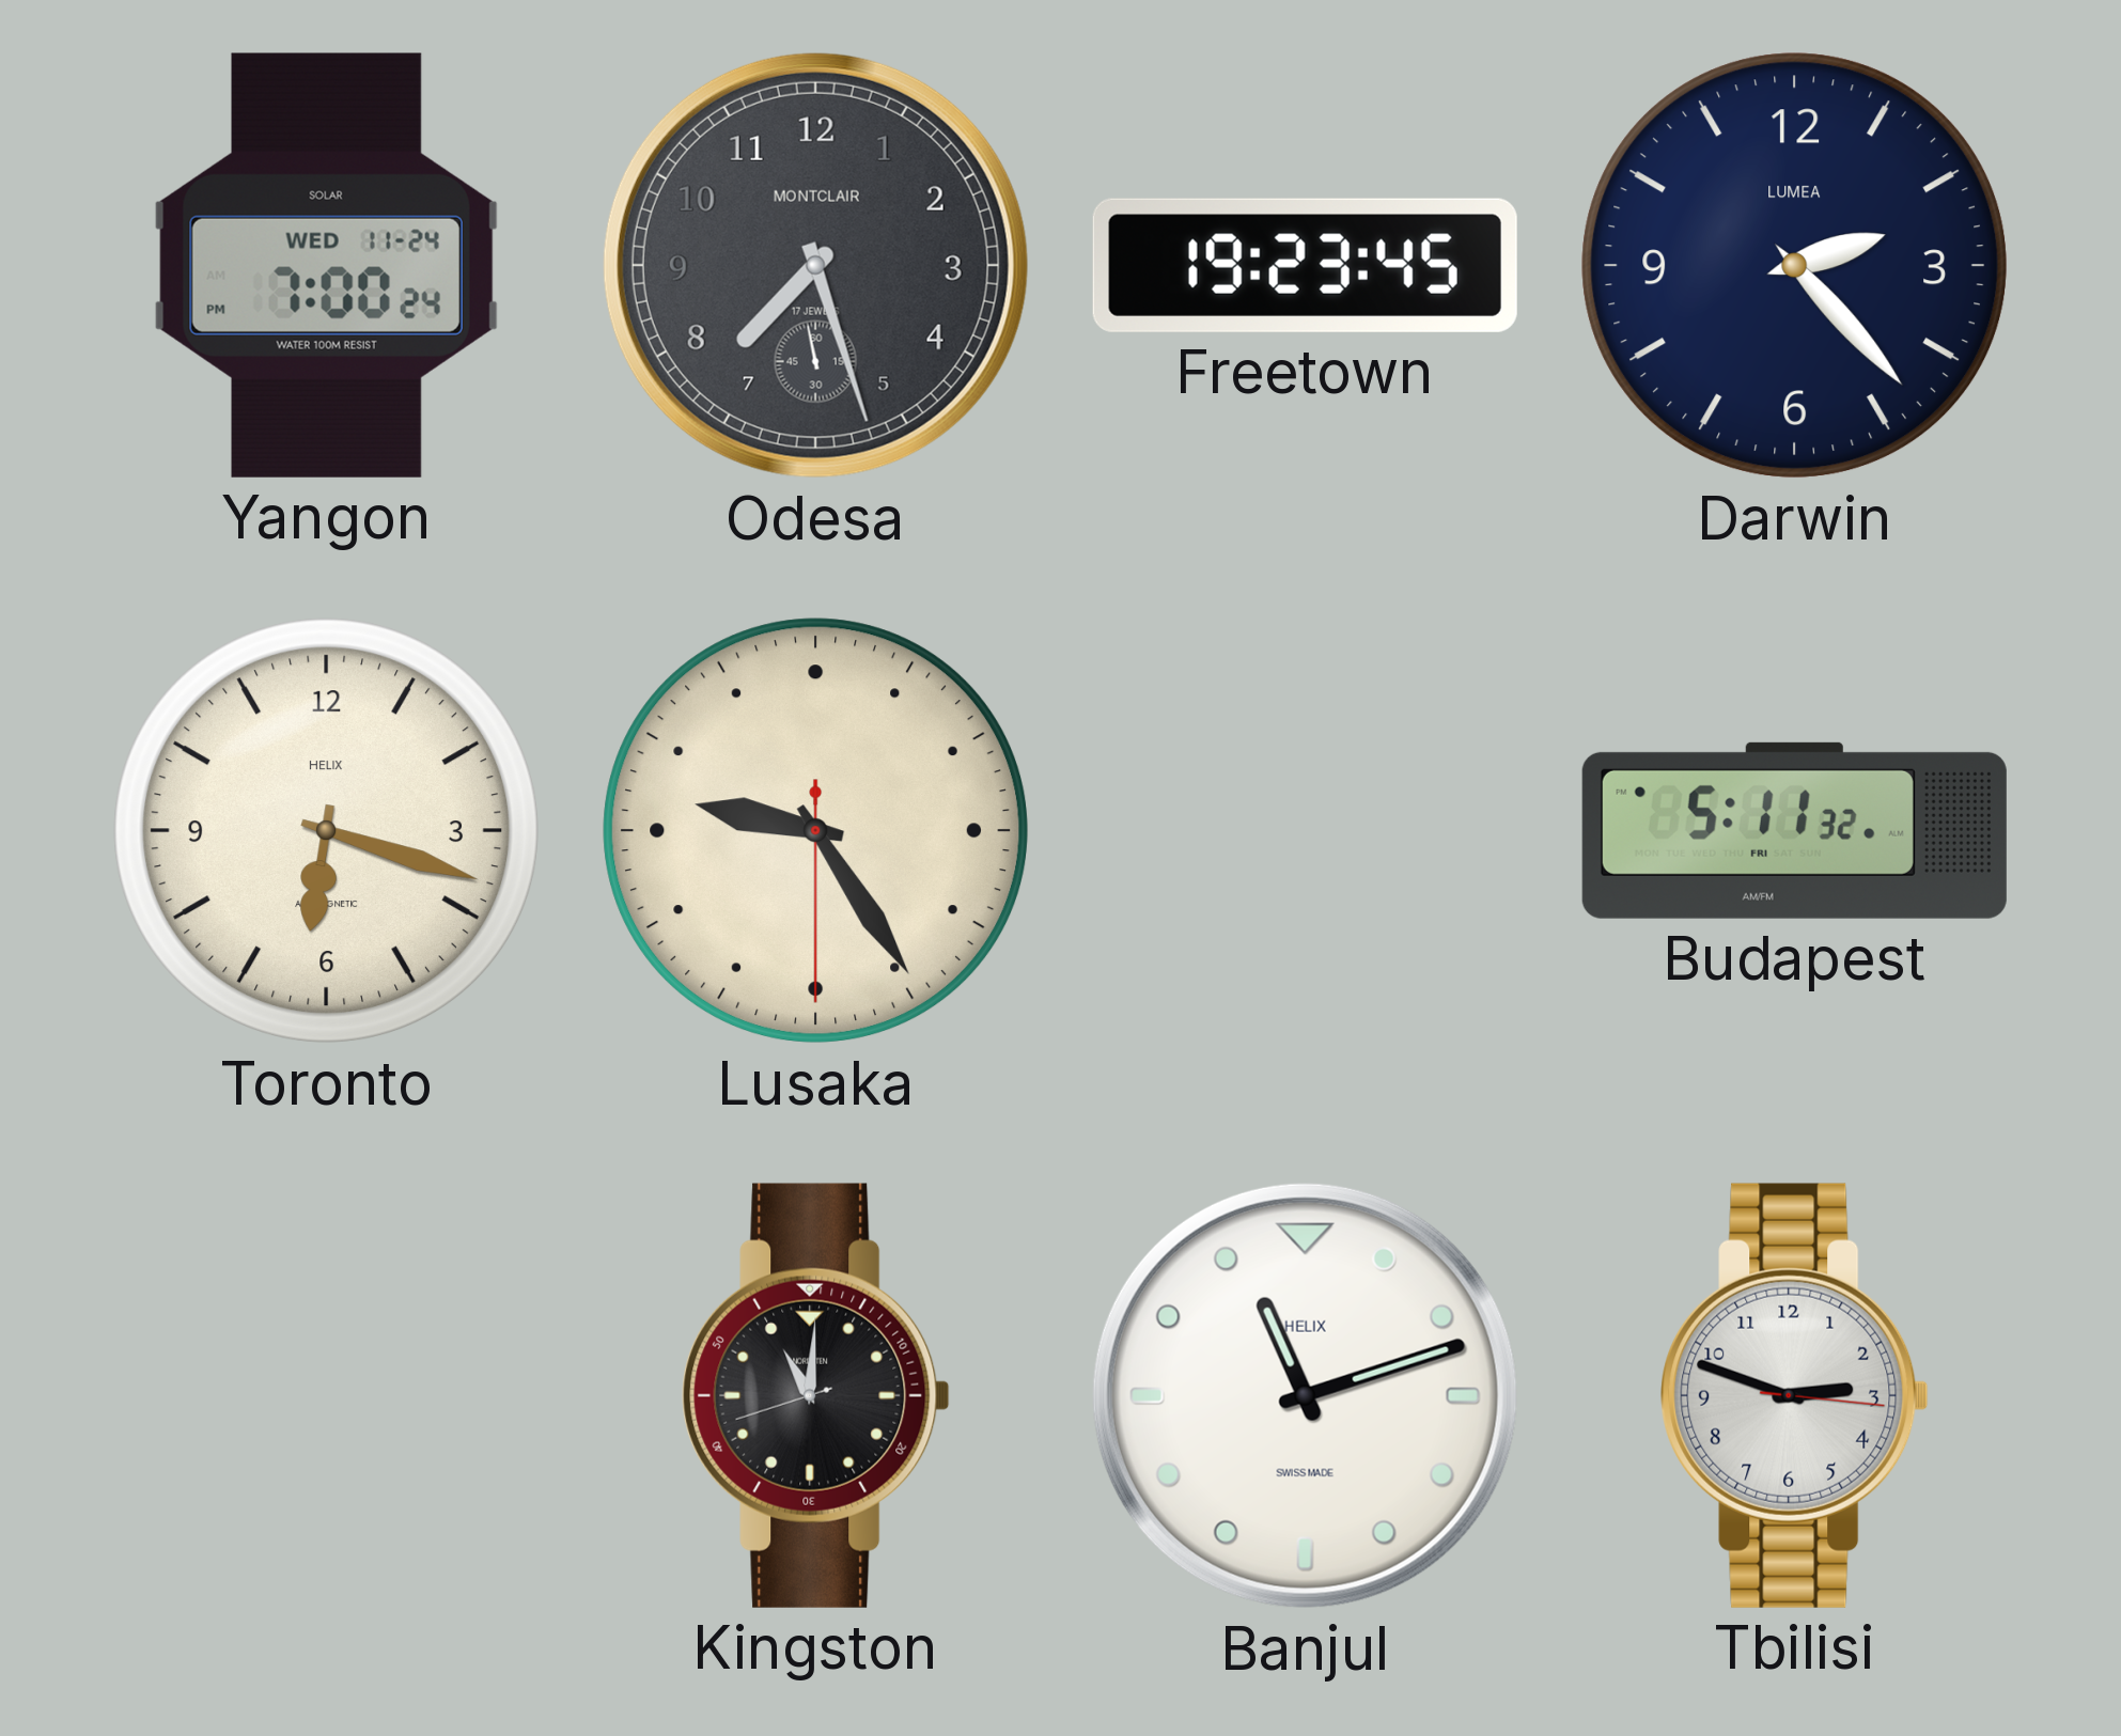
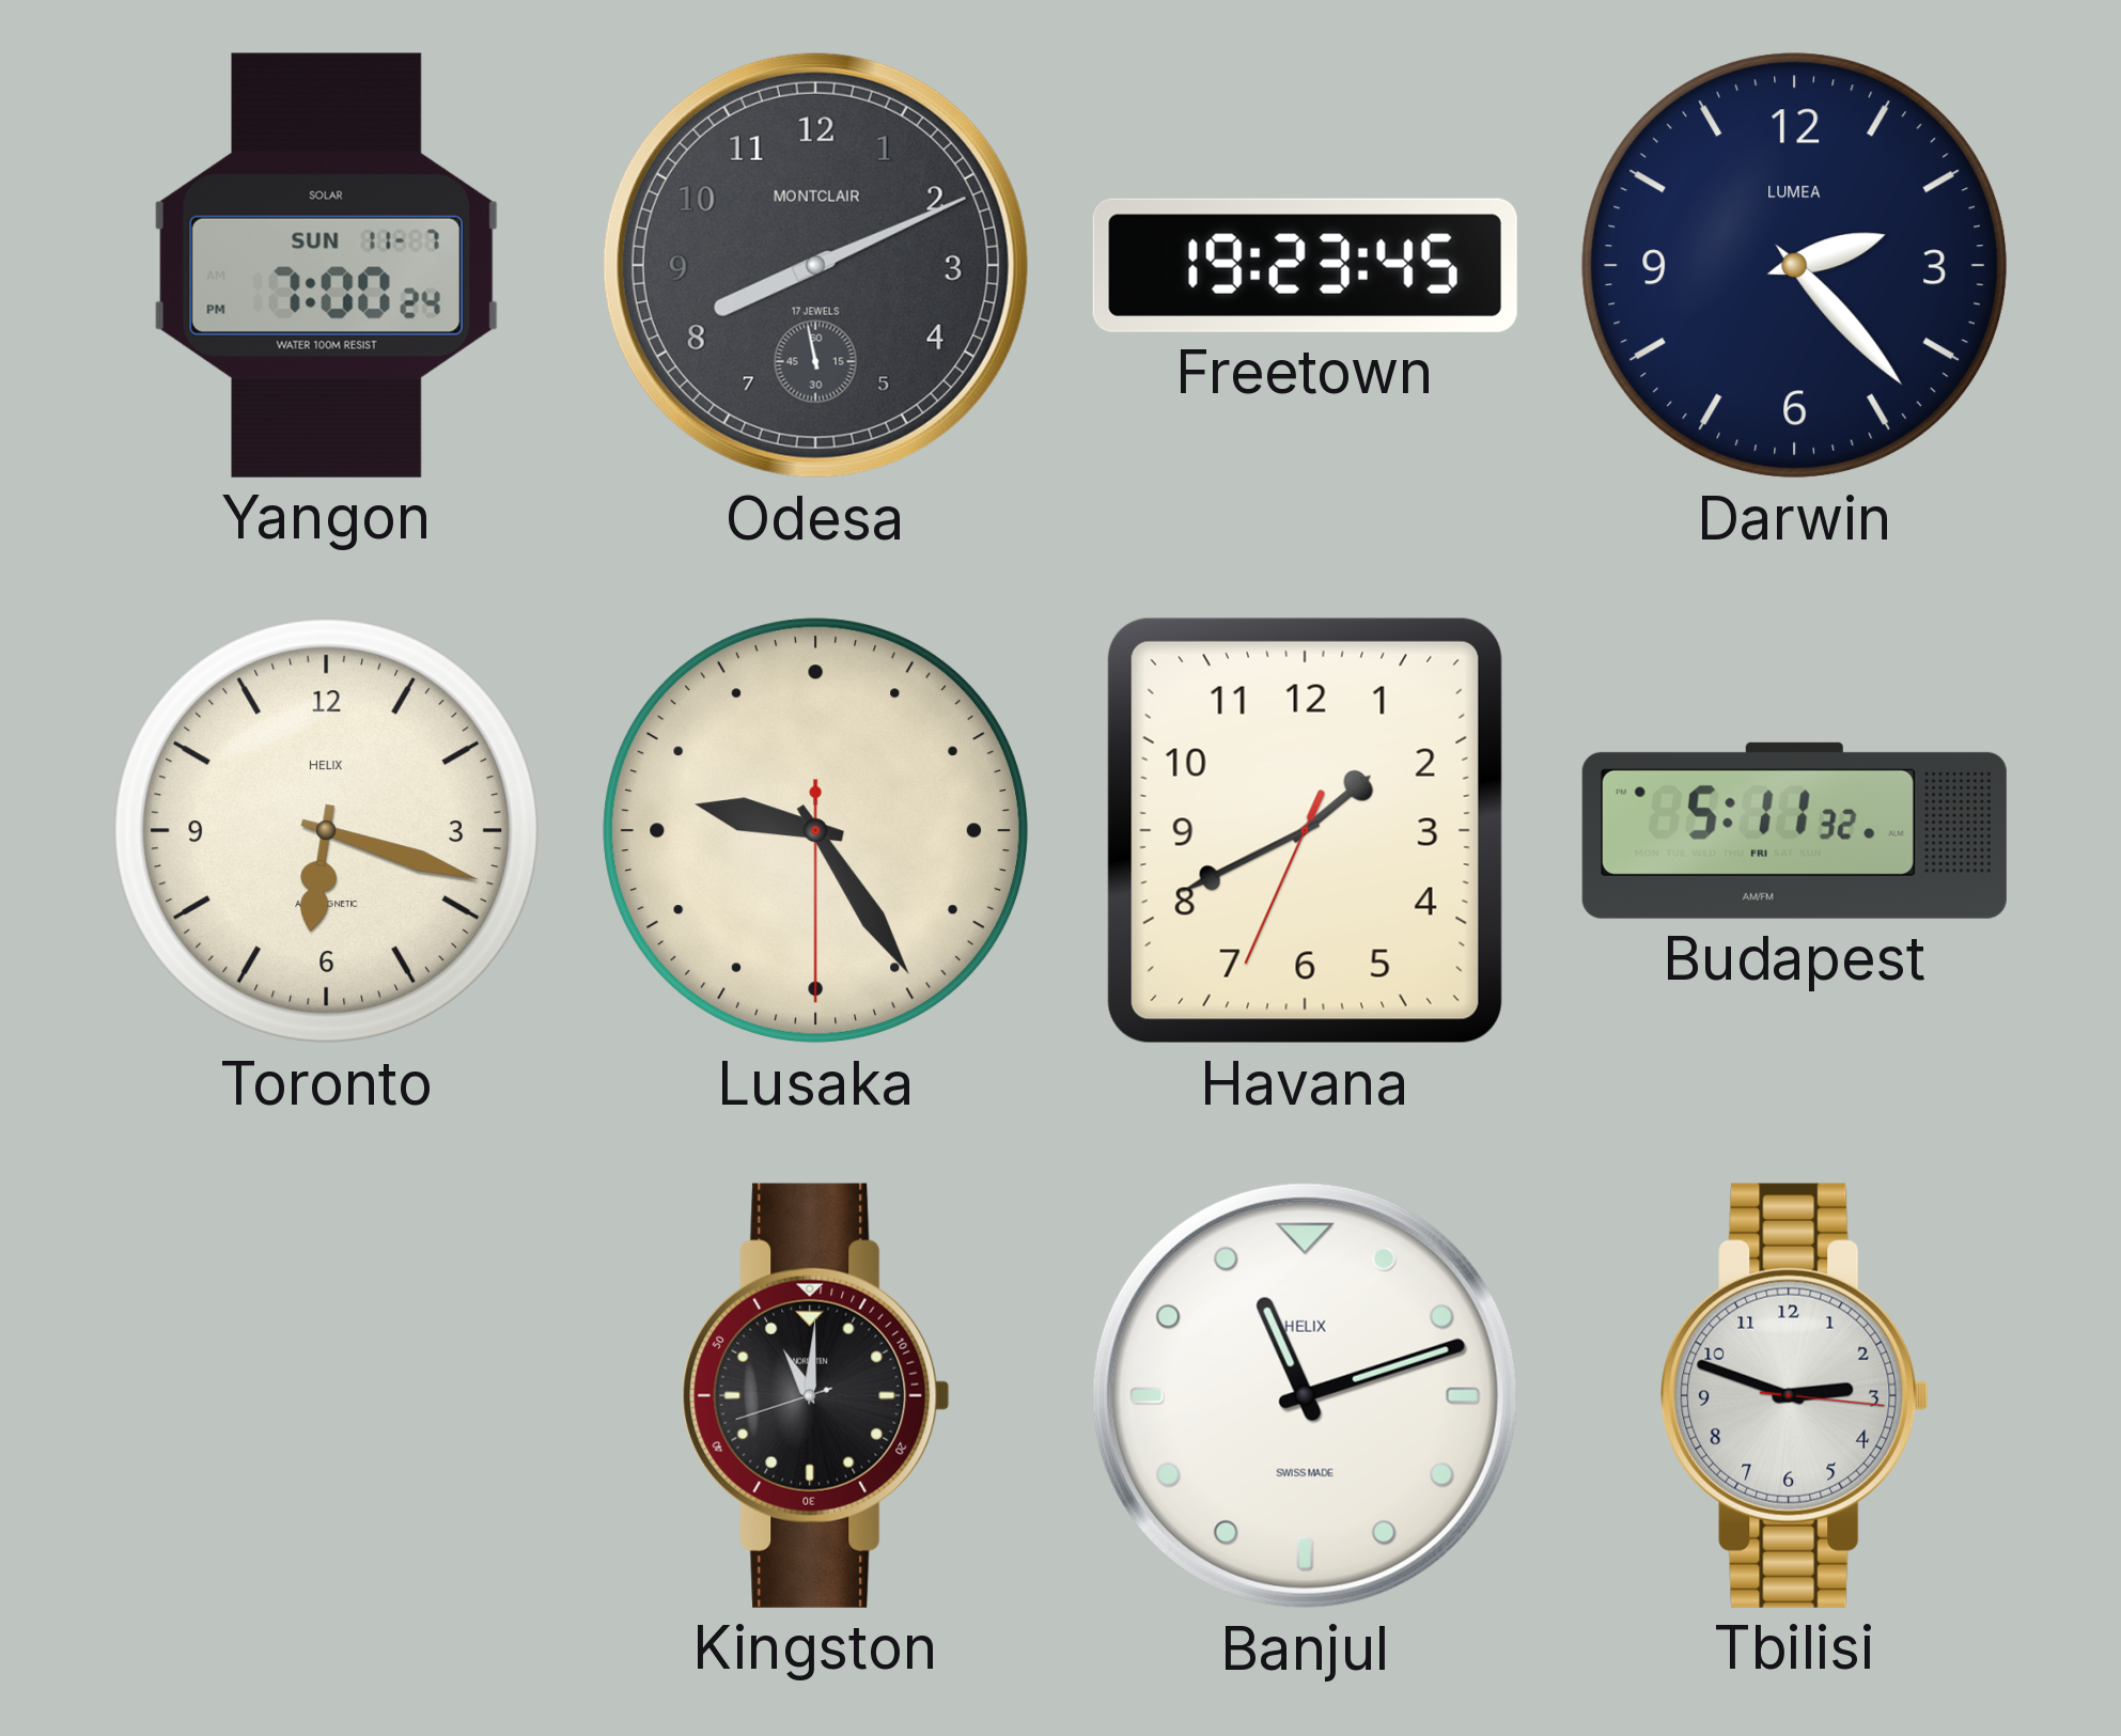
Yangon date: WED 11-24 -> SUN 11-7 (326, 265)
Odesa: 7:26 -> 8:10 (815, 265)
Havana: none -> 1:40 (1305, 830)
